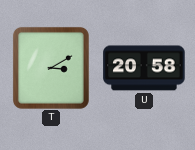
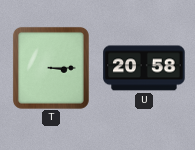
T: 3:10 -> 3:15 (51, 68)
